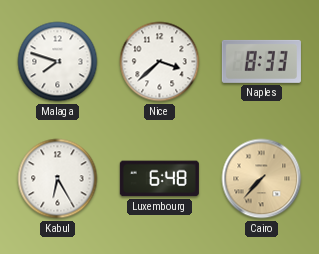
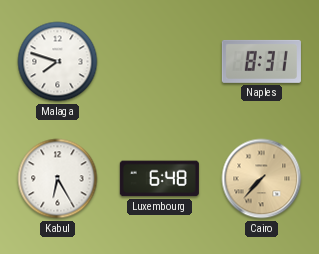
Nice: 3:38 -> none (160, 62)
Naples: 8:33 -> 8:31 (261, 61)
